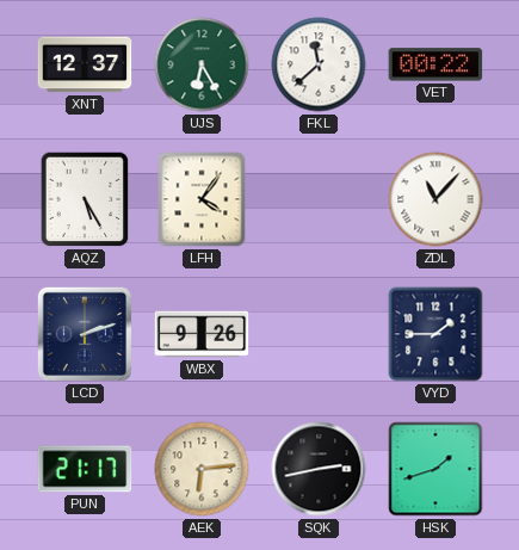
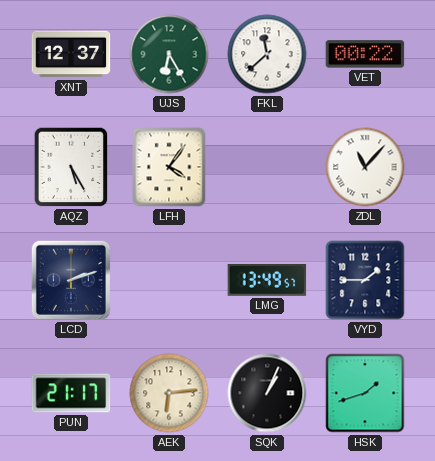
WBX: 9:26 -> none (202, 334)
LMG: none -> 13:49 (267, 280)
SQK: 2:43 -> 1:04 (267, 393)
